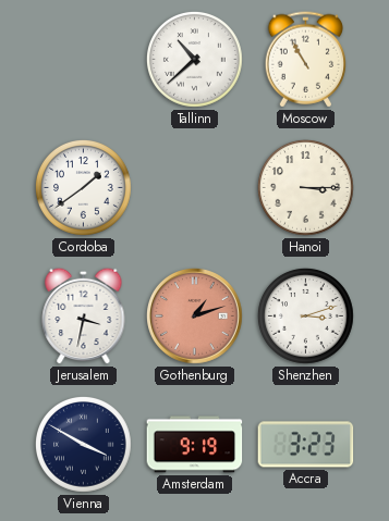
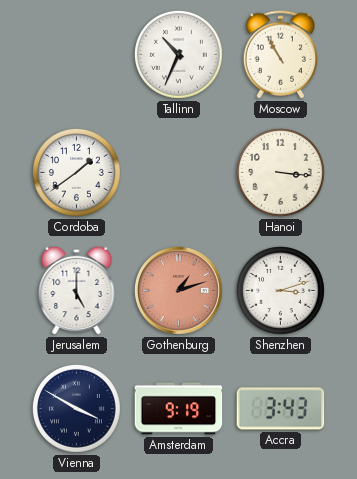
Tallinn: 10:38 -> 10:34 (179, 55)
Hanoi: 3:15 -> 3:16 (281, 173)
Jerusalem: 3:32 -> 5:00 (77, 290)
Accra: 3:23 -> 3:43 (281, 409)
